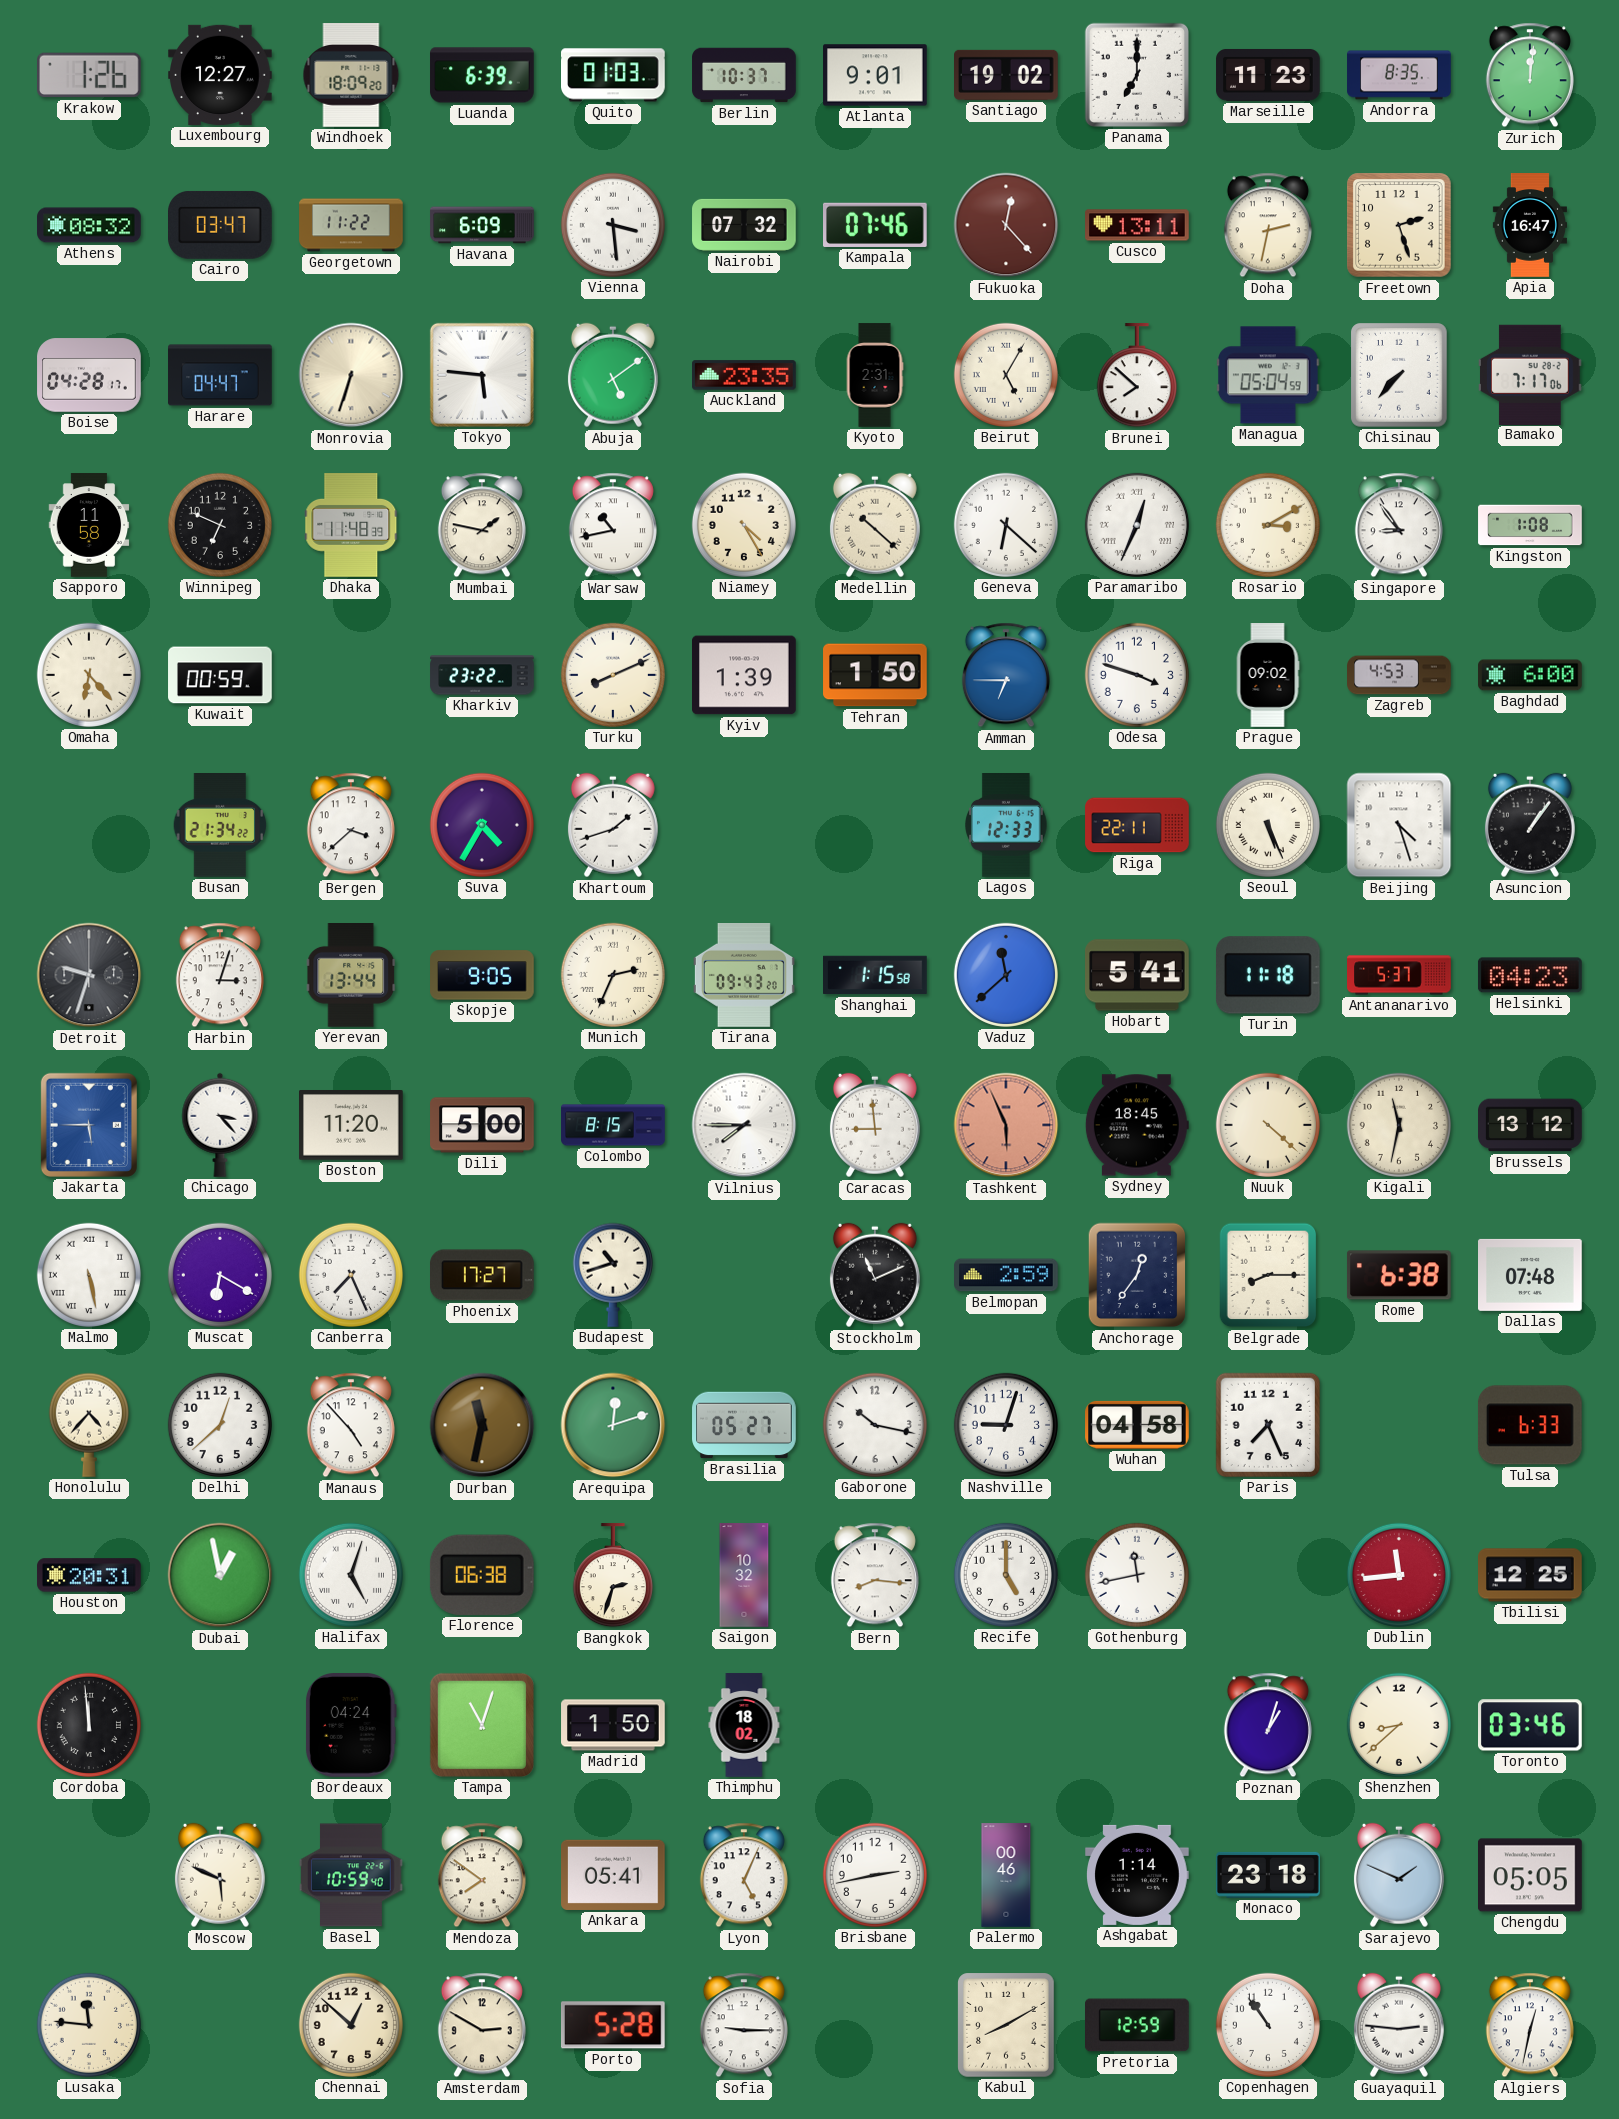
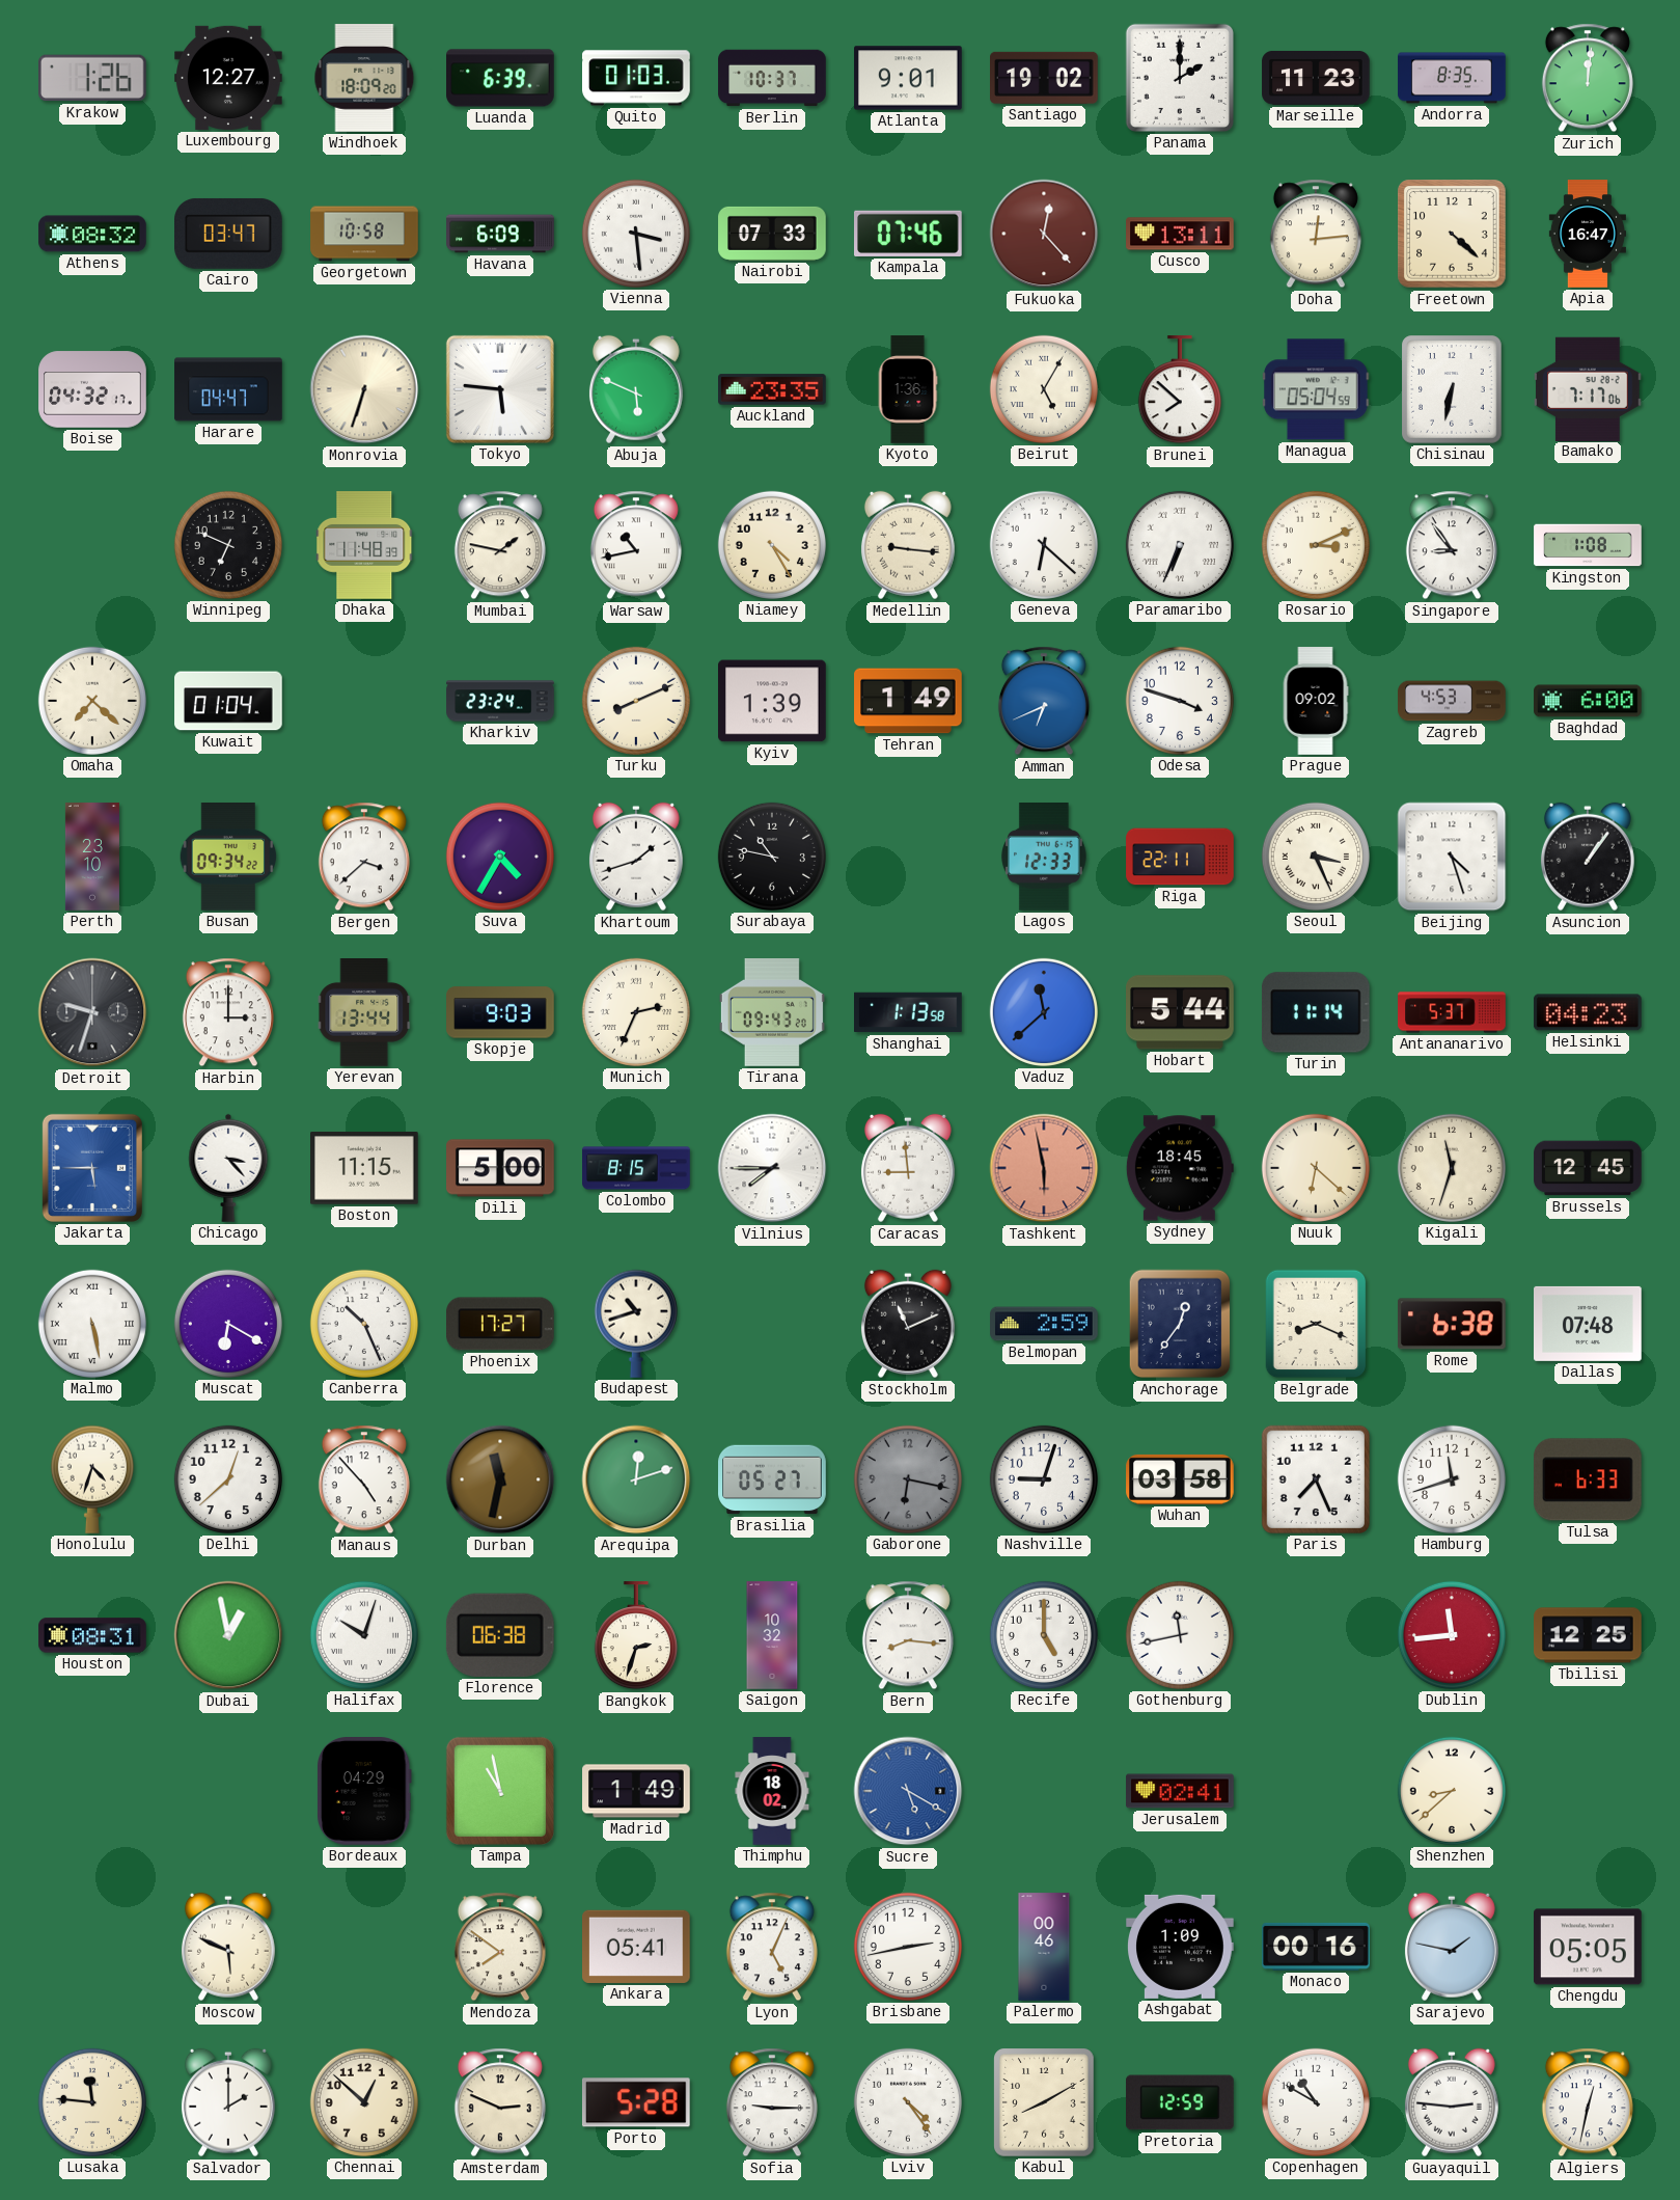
Panama: 7:00 -> 2:00 (1180, 78)
Georgetown: 11:22 -> 10:58 (364, 234)
Nairobi: 07:32 -> 07:33 (772, 234)
Doha: 2:32 -> 12:14 (1316, 234)
Freetown: 2:27 -> 4:22 (1452, 234)
Boise: 04:28 -> 04:32 (92, 389)
Abuja: 5:09 -> 5:49 (636, 389)
Kyoto: 2:31 -> 1:36 (908, 389)
Chisinau: 7:37 -> 6:32 (1453, 390)
Sapporo: 11:58 -> none (89, 525)
Medellin: 10:22 -> 9:16 (908, 545)
Paramaribo: 12:34 -> 6:34 (1180, 545)
Rosario: 3:10 -> 3:11 (1316, 545)
Omaha: 6:23 -> 7:22 (92, 701)
Kuwait: 00:59 -> 01:04 (228, 701)
Kharkiv: 23:22 -> 23:24 (500, 701)
Tehran: 1:50 -> 1:49 (908, 701)
Amman: 6:45 -> 6:41 (1044, 701)
Perth: none -> 23:10 (92, 857)
Busan: 21:34 -> 09:34 (228, 858)
Surabaya: none -> 10:47 (772, 857)
Seoul: 5:26 -> 3:26 (1316, 857)
Harbin: 3:03 -> 3:00 (228, 1012)
Skopje: 9:05 -> 9:03 (500, 1012)
Shanghai: 1:15 -> 1:13 (908, 1012)
Hobart: 5:41 -> 5:44 (1181, 1012)
Turin: 11:18 -> 11:14 (1316, 1012)
Boston: 11:20 -> 11:15 (365, 1169)
Tashkent: 5:56 -> 5:58 (1044, 1168)
Nuuk: 4:22 -> 6:22 (1316, 1168)
Kigali: 11:32 -> 11:33 (1452, 1168)
Brussels: 13:12 -> 12:45 (1588, 1168)
Canberra: 7:26 -> 10:26 (364, 1324)
Belgrade: 8:15 -> 8:19 (1316, 1324)
Honolulu: 4:37 -> 4:33 (92, 1479)
Gaborone: 10:17 -> 6:17 (908, 1479)
Gaborone dial: white -> grey (908, 1479)
Wuhan: 04:58 -> 03:58 (1180, 1479)
Hamburg: none -> 11:42 (1452, 1479)
Houston: 20:31 -> 08:31 (92, 1635)
Halifax: 5:03 -> 10:03 (364, 1635)
Cordoba: 11:59 -> none (89, 1725)
Bordeaux: 04:24 -> 04:29 (364, 1792)
Tampa: 11:03 -> 10:58 (500, 1791)
Madrid: 1:50 -> 1:49 (636, 1791)
Sucre: none -> 5:20 (908, 1791)
Jerusalem: none -> 02:41 (1180, 1791)
Poznan: 1:03 -> none (1268, 1725)
Toronto: 03:46 -> none (1531, 1725)
Basel: 10:59 -> none (351, 1875)
Ashgabat: 1:14 -> 1:09 (1180, 1947)
Monaco: 23:18 -> 00:16 (1316, 1947)
Sarajevo: 1:49 -> 1:47 (1452, 1947)
Salvador: none -> 2:00 (228, 2102)
Amsterdam: 2:50 -> 2:49 (500, 2102)
Lviv: none -> 4:24 (908, 2102)
Copenhagen: 10:54 -> 10:50 (1316, 2102)
